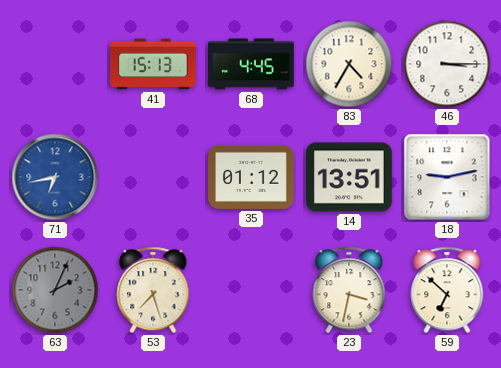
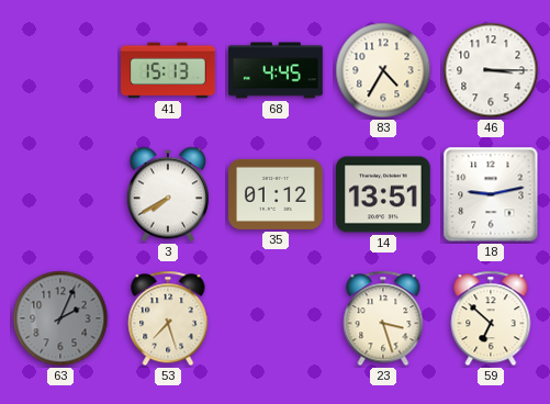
71: 6:43 -> none (55, 177)
3: none -> 7:40 (167, 194)
23: 3:32 -> 3:27 (383, 318)
